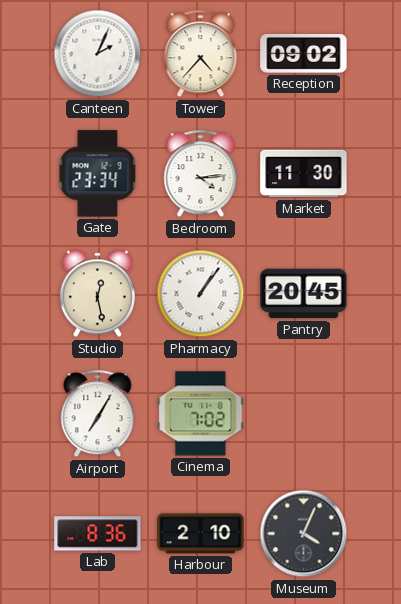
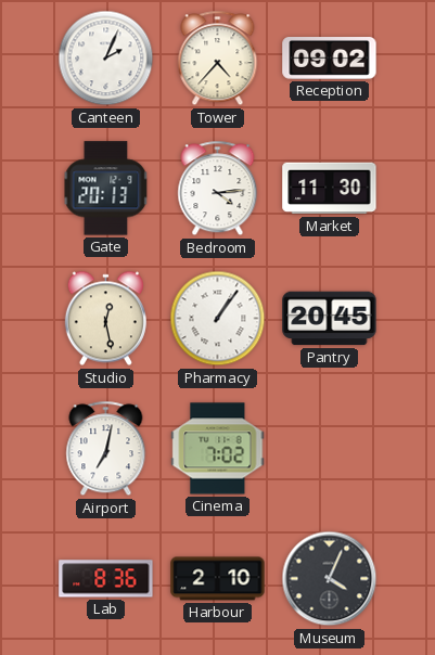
Gate: 23:34 -> 20:13 (106, 189)
Airport: 7:05 -> 7:02 (106, 449)
